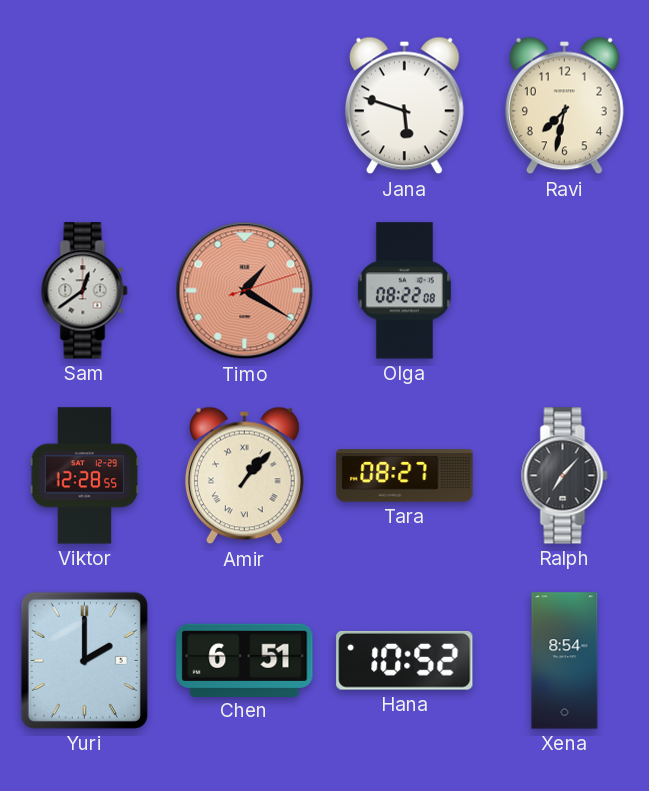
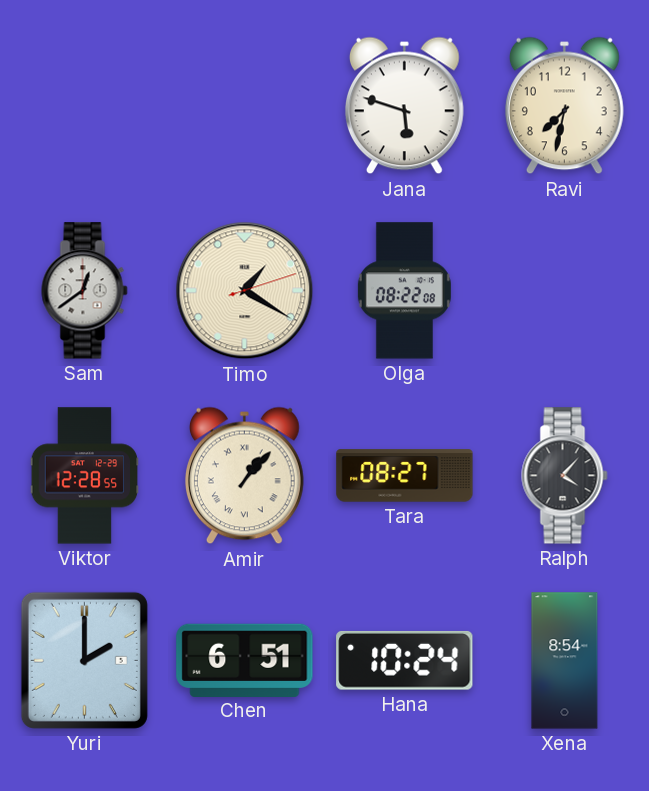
Timo dial: salmon -> cream (245, 291)
Ralph: 7:07 -> 4:07 (565, 476)
Hana: 10:52 -> 10:24 (405, 660)
